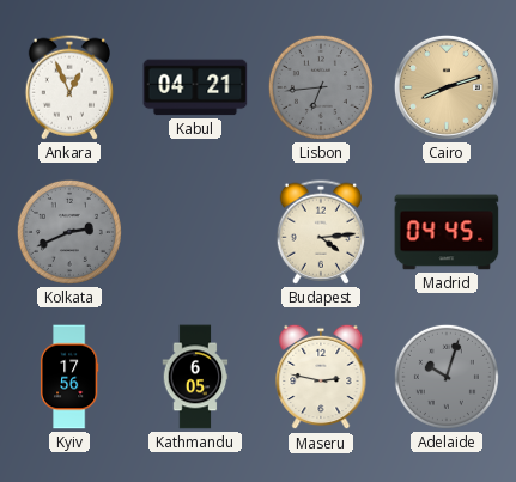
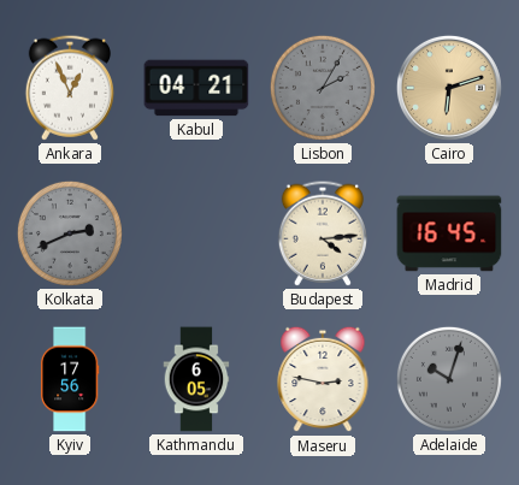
Lisbon: 6:44 -> 2:05 (323, 88)
Cairo: 8:12 -> 6:12 (449, 88)
Madrid: 04:45 -> 16:45 (449, 233)
